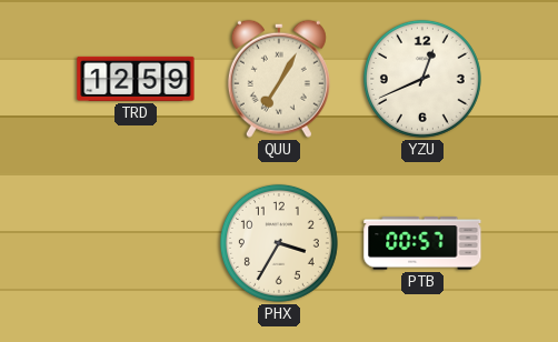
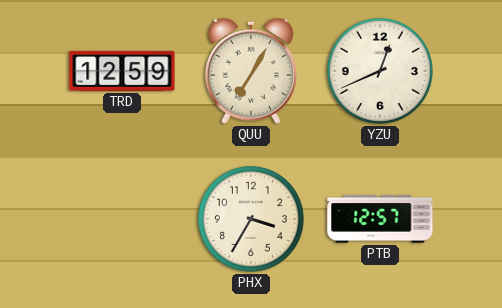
PTB: 00:57 -> 12:57 (380, 219)
